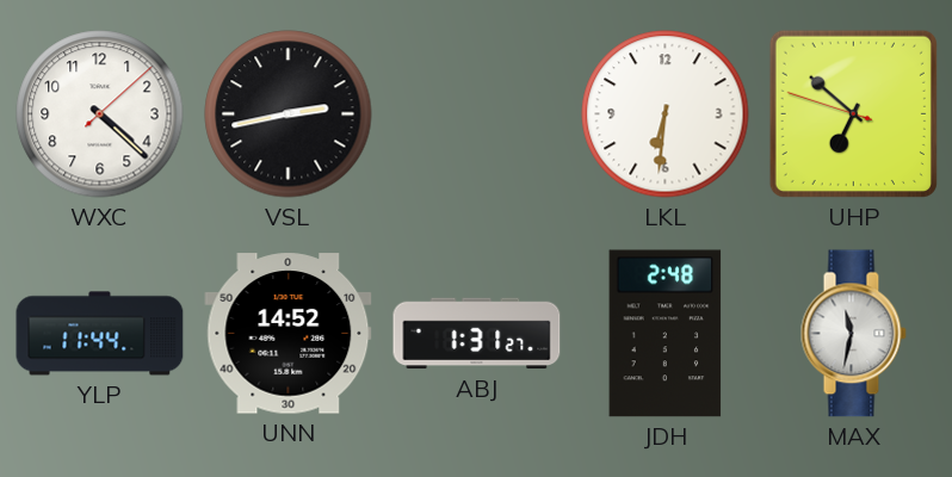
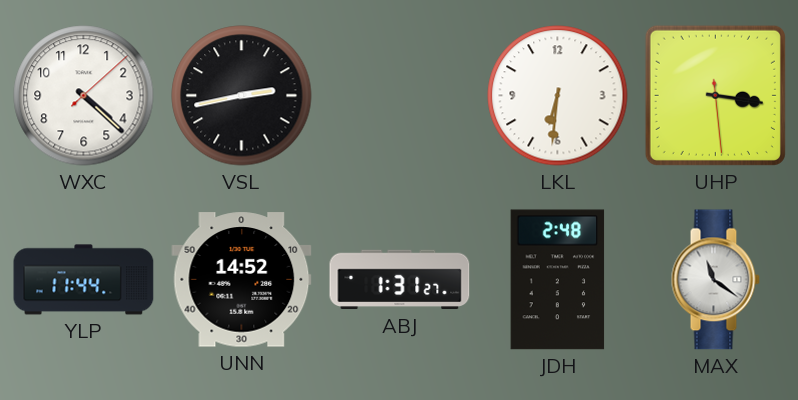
UHP: 6:51 -> 3:16 (715, 95)
MAX: 11:32 -> 11:21 (715, 280)
